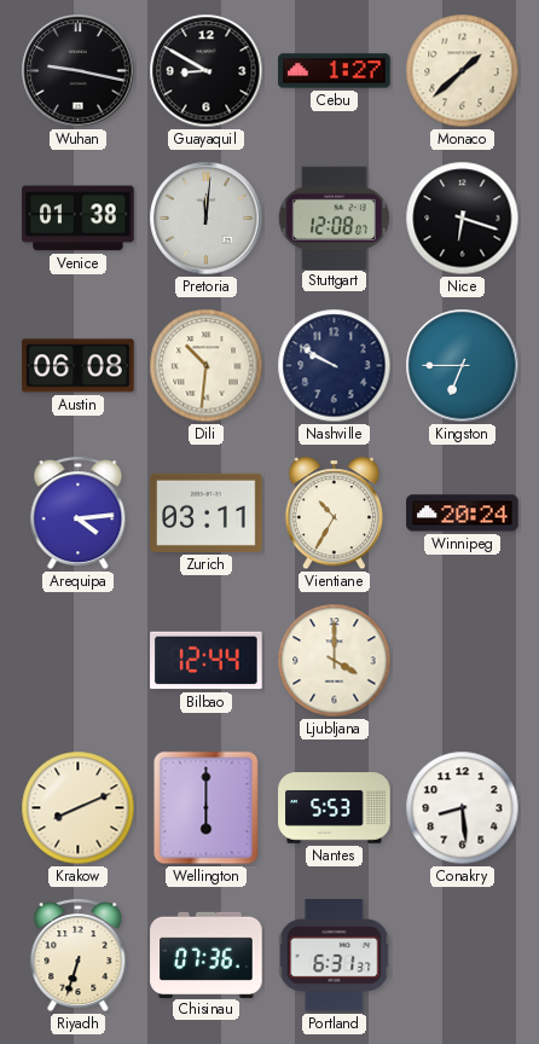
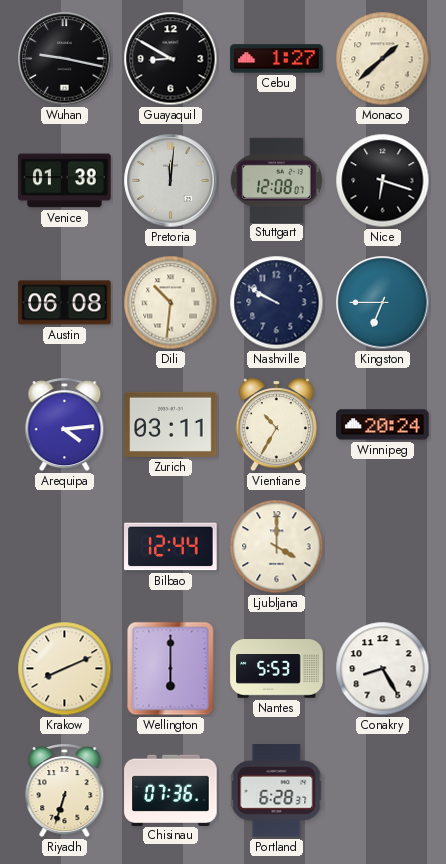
Conakry: 8:29 -> 8:25 (383, 669)
Portland: 6:31 -> 6:28 (277, 791)
